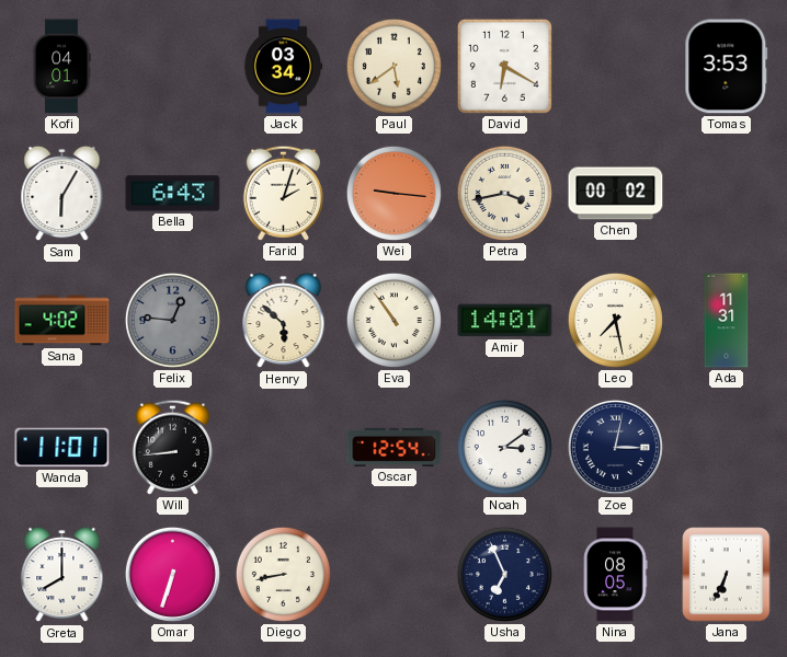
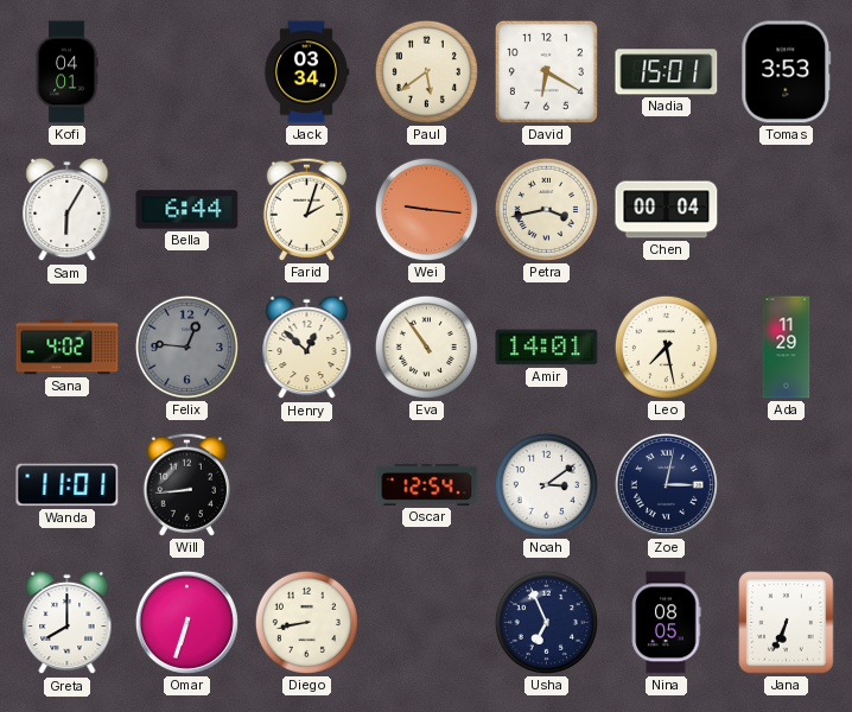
Nadia: none -> 15:01 (667, 72)
Bella: 6:43 -> 6:44 (187, 210)
Chen: 00:02 -> 00:04 (667, 210)
Henry: 5:52 -> 12:52 (307, 348)
Ada: 11:31 -> 11:29 (787, 348)
